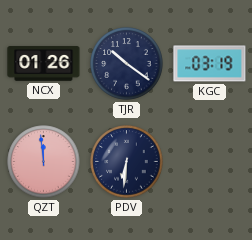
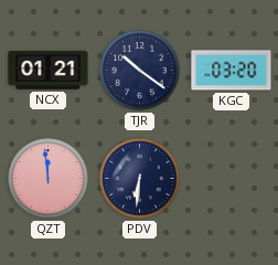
NCX: 01:26 -> 01:21 (49, 71)
KGC: 03:19 -> 03:20 (232, 71)
